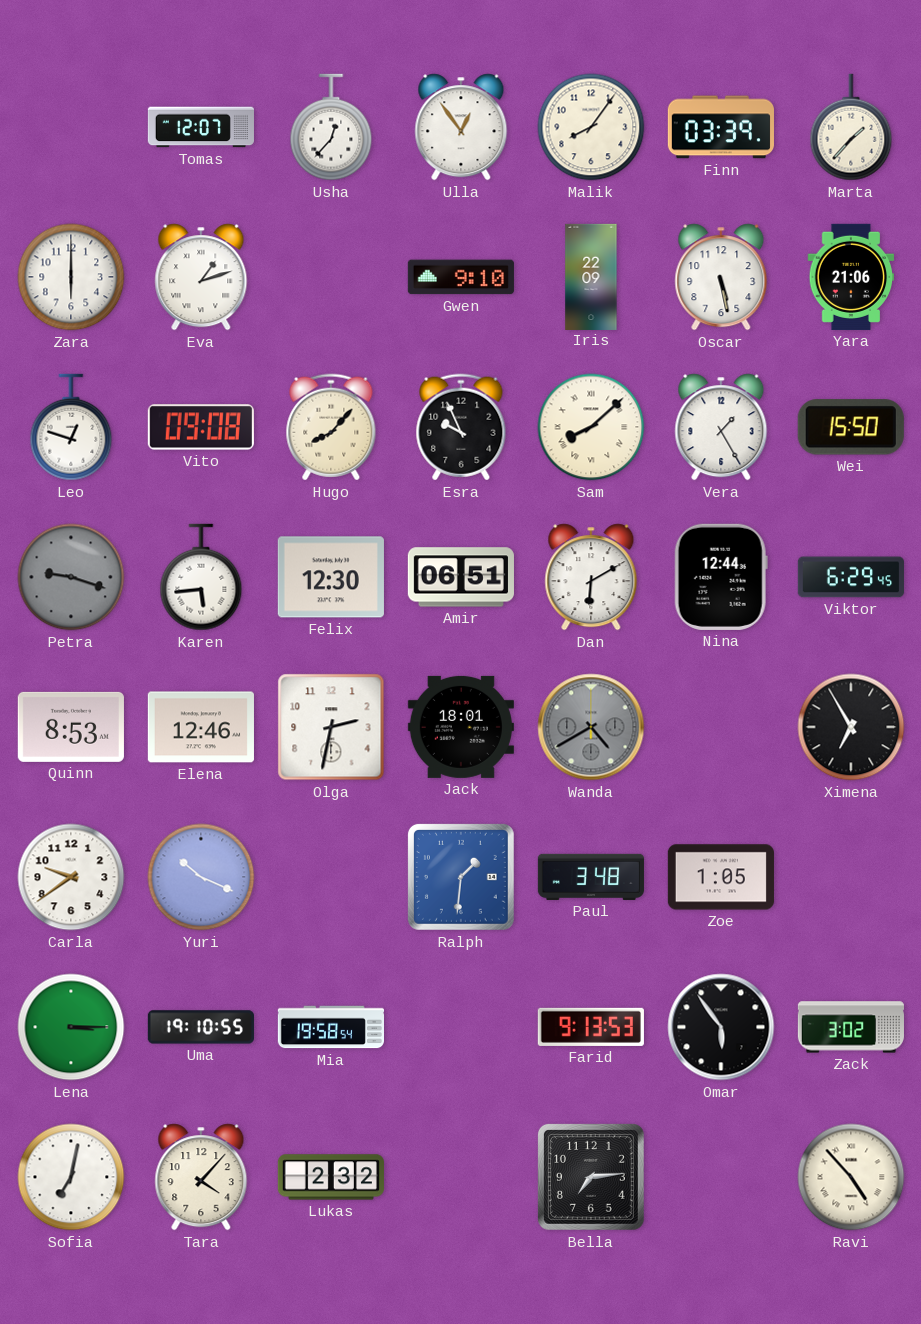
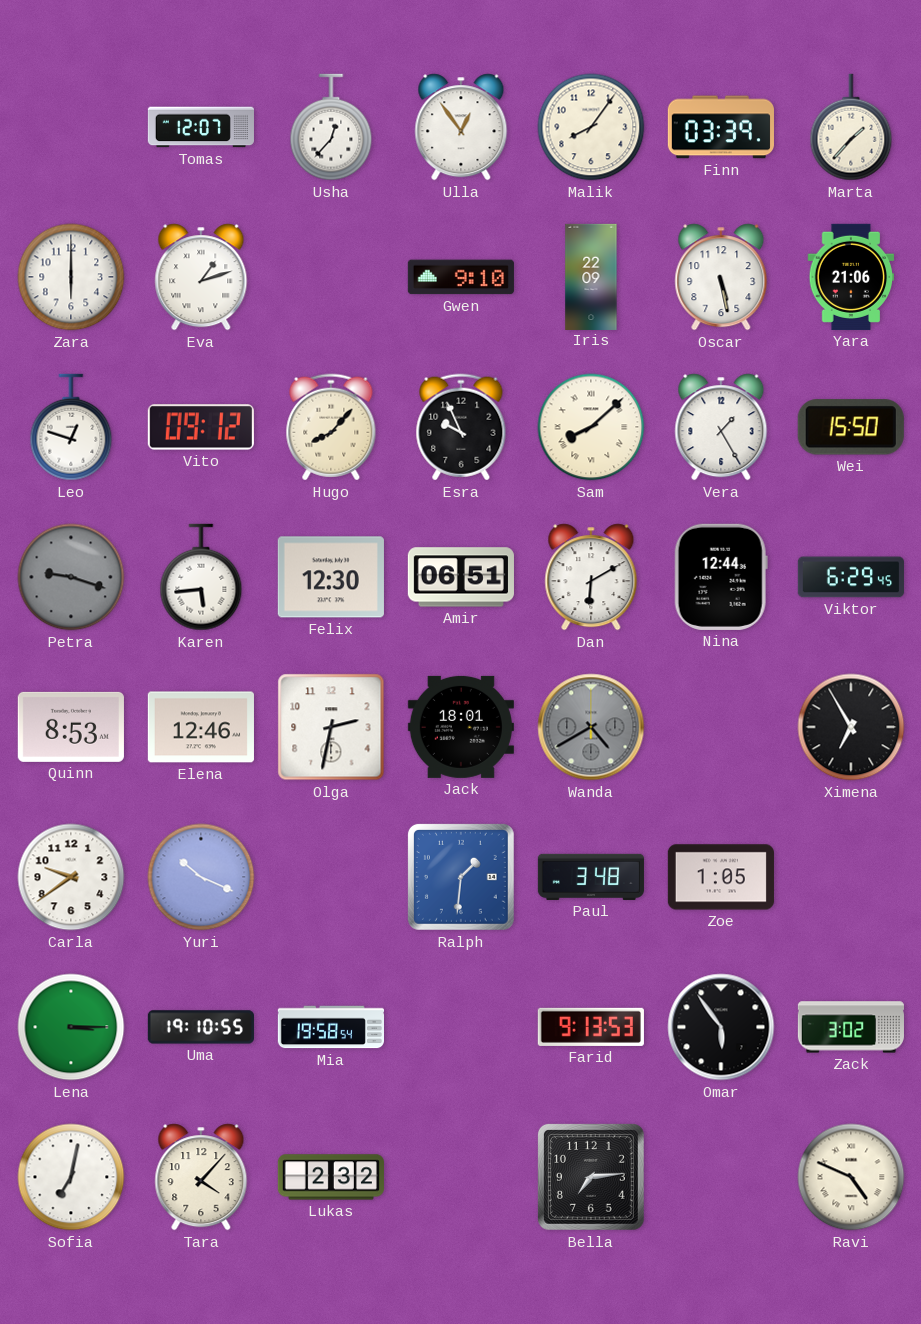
Vito: 09:08 -> 09:12 (201, 427)
Ravi: 4:53 -> 4:49 (851, 1177)
